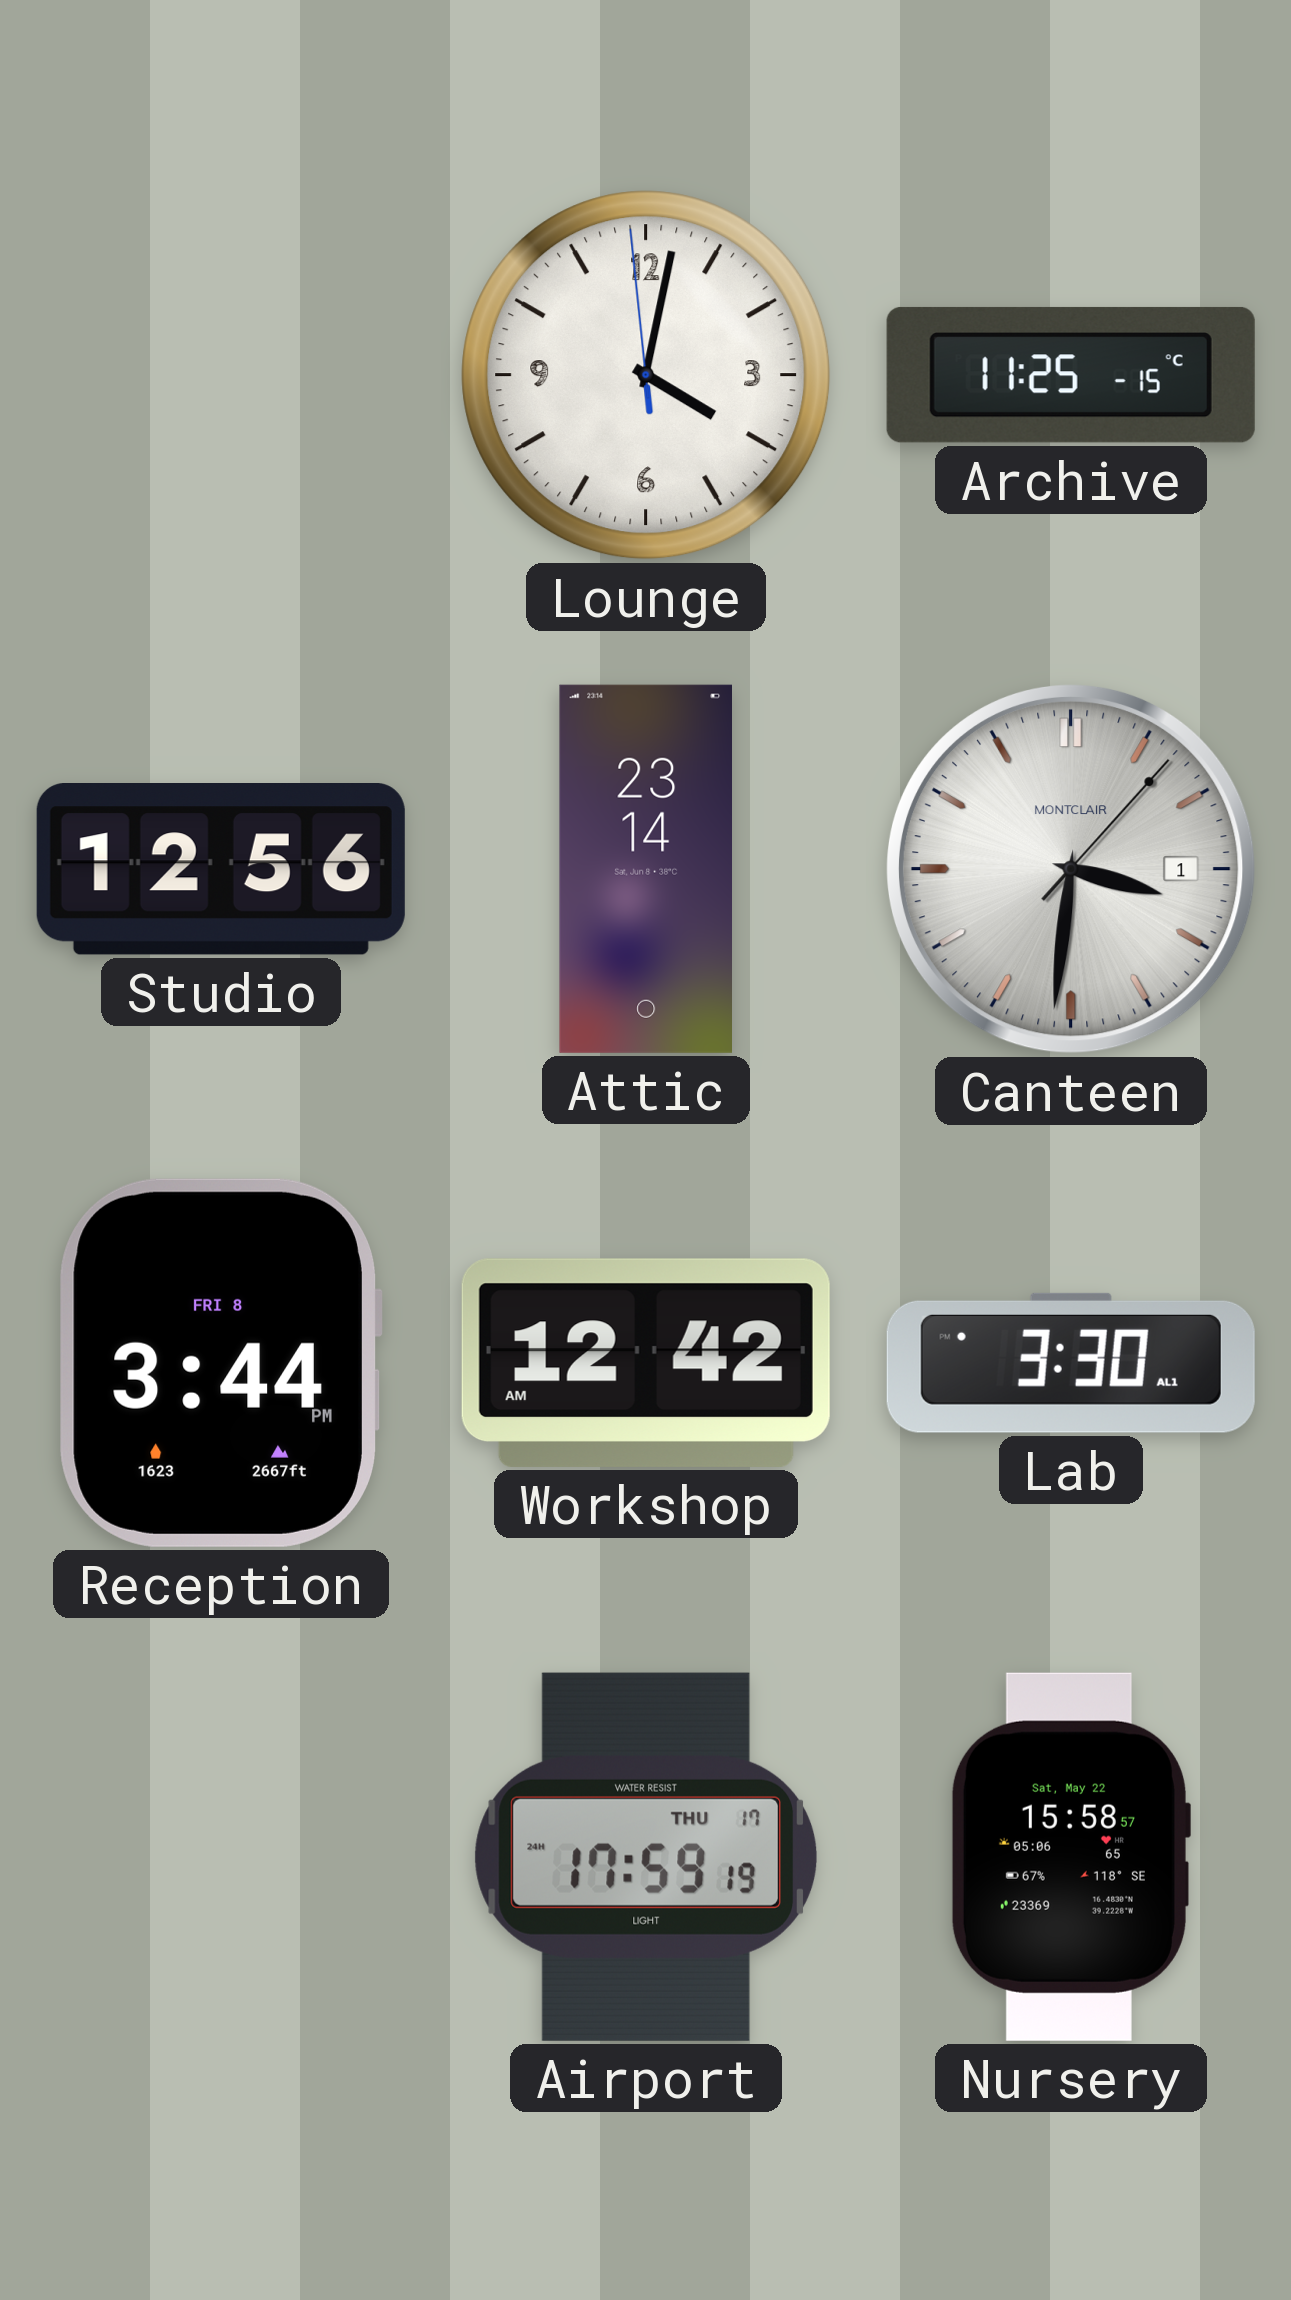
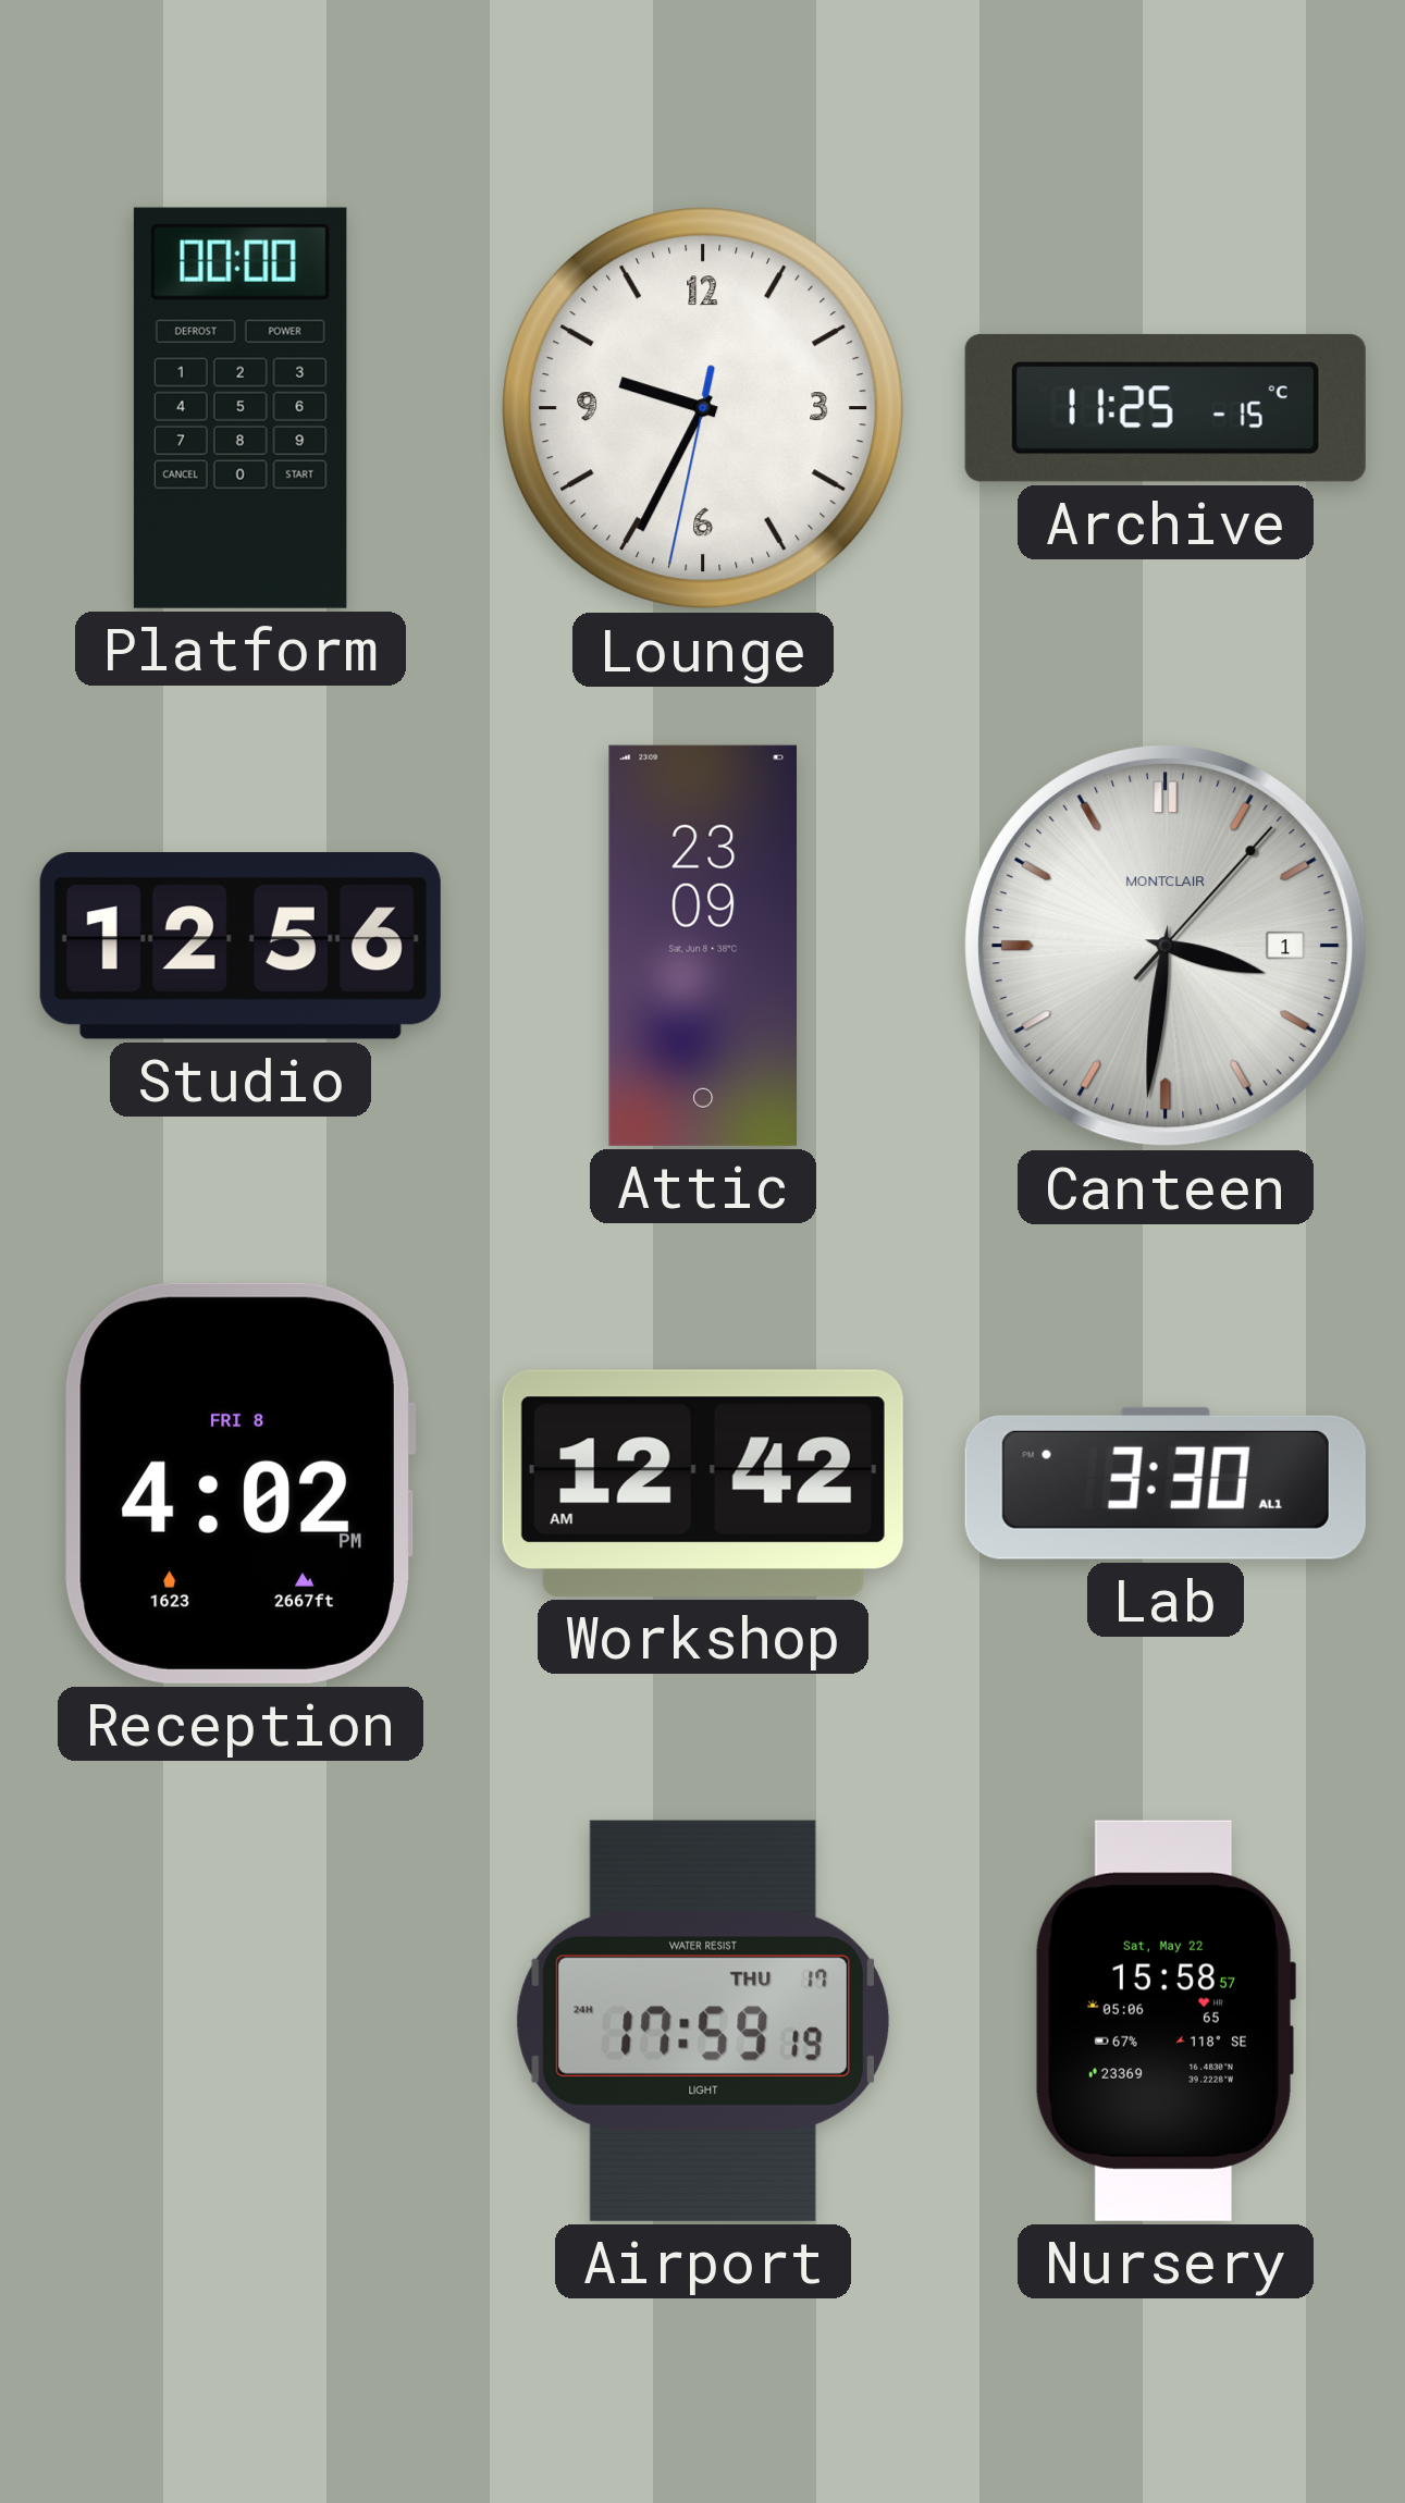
Platform: none -> 00:00 (241, 408)
Lounge: 4:01 -> 9:34 (703, 408)
Attic: 23:14 -> 23:09 (702, 946)
Reception: 3:44 -> 4:02 (241, 1483)
